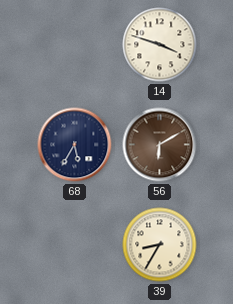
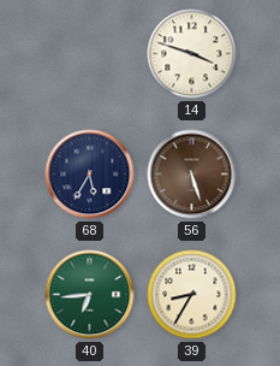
56: 6:10 -> 5:27 (192, 175)
40: none -> 6:44 (90, 295)
